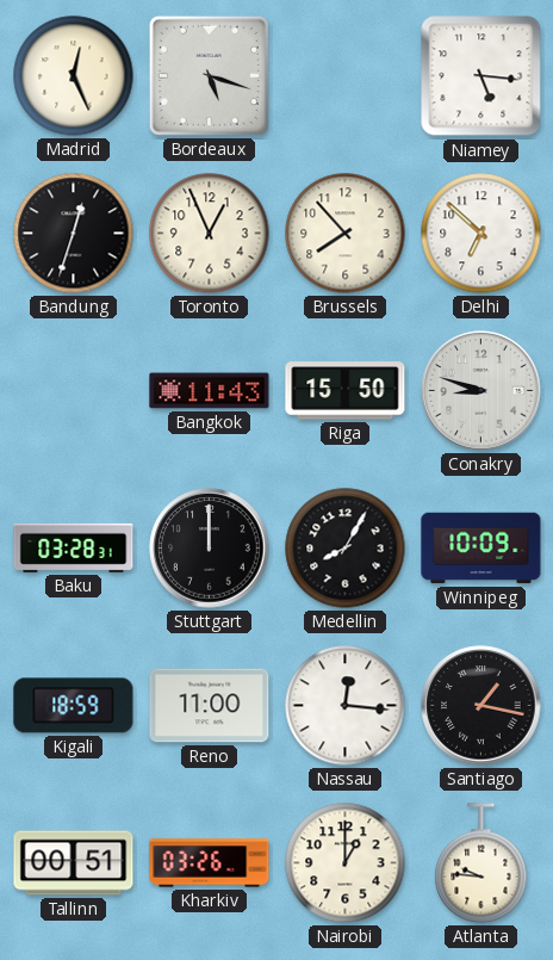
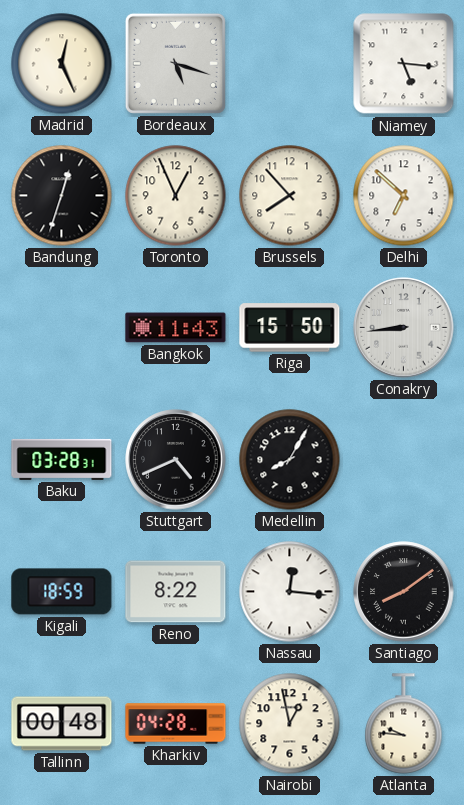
Conakry: 8:48 -> 8:44 (404, 328)
Stuttgart: 12:00 -> 4:41 (176, 460)
Winnipeg: 10:09 -> none (481, 549)
Reno: 11:00 -> 8:22 (176, 592)
Santiago: 1:17 -> 8:09 (404, 592)
Tallinn: 00:51 -> 00:48 (62, 724)
Kharkiv: 03:26 -> 04:28 (176, 724)
Nairobi: 1:00 -> 12:58 (290, 724)
